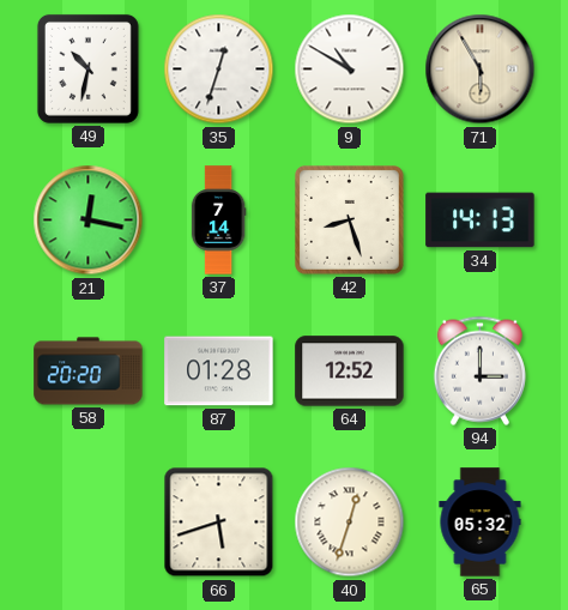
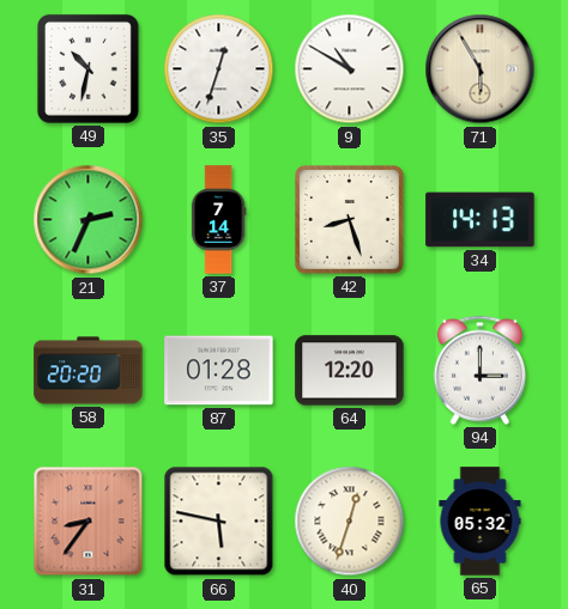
21: 12:17 -> 2:34 (89, 220)
64: 12:52 -> 12:20 (350, 371)
31: none -> 8:36 (89, 522)
66: 5:42 -> 5:47 (219, 522)
